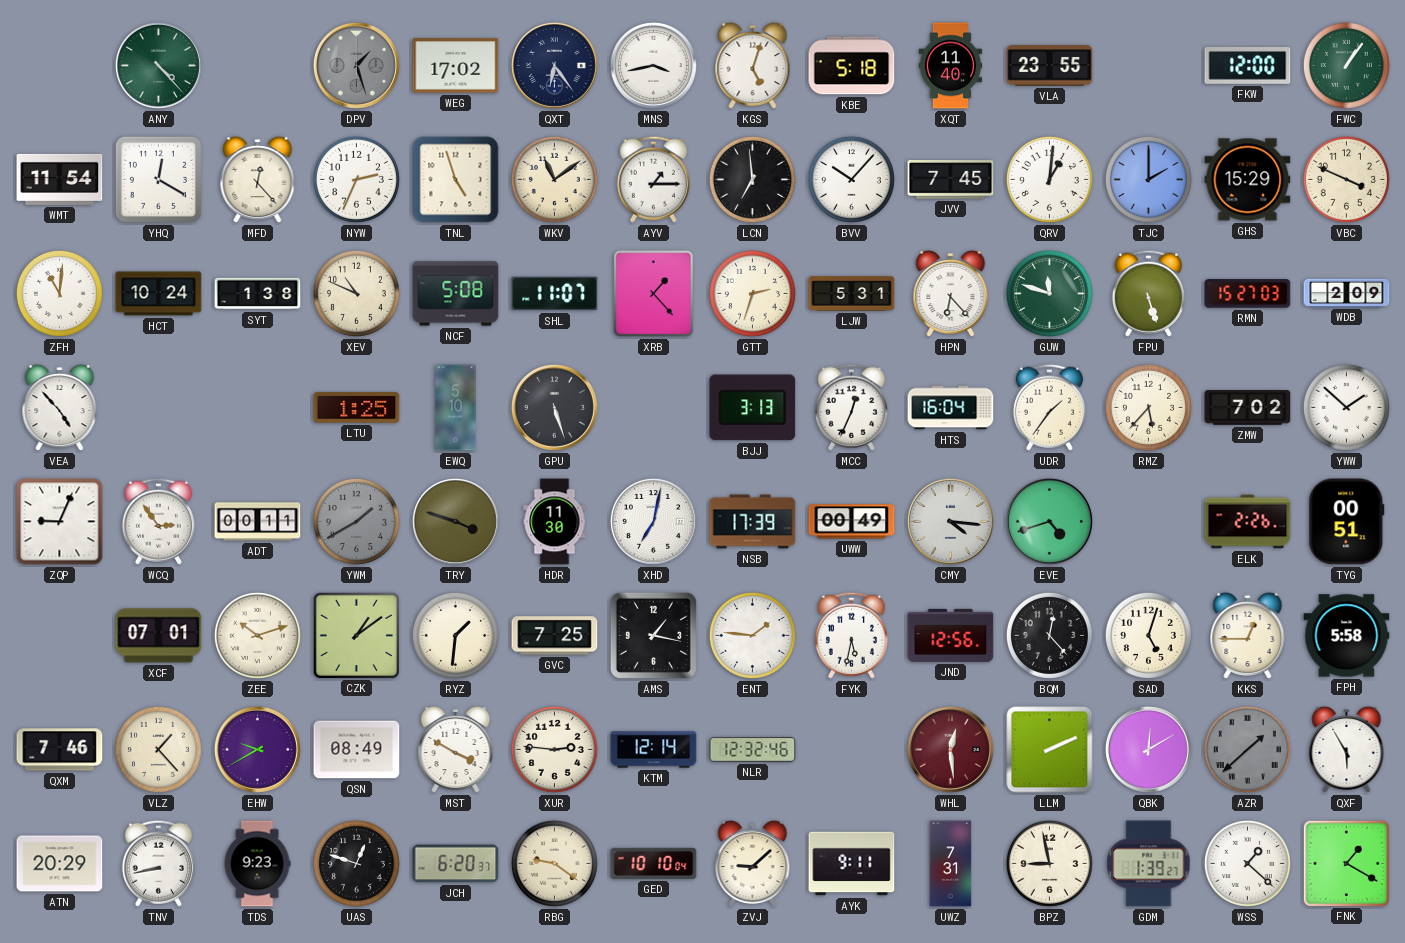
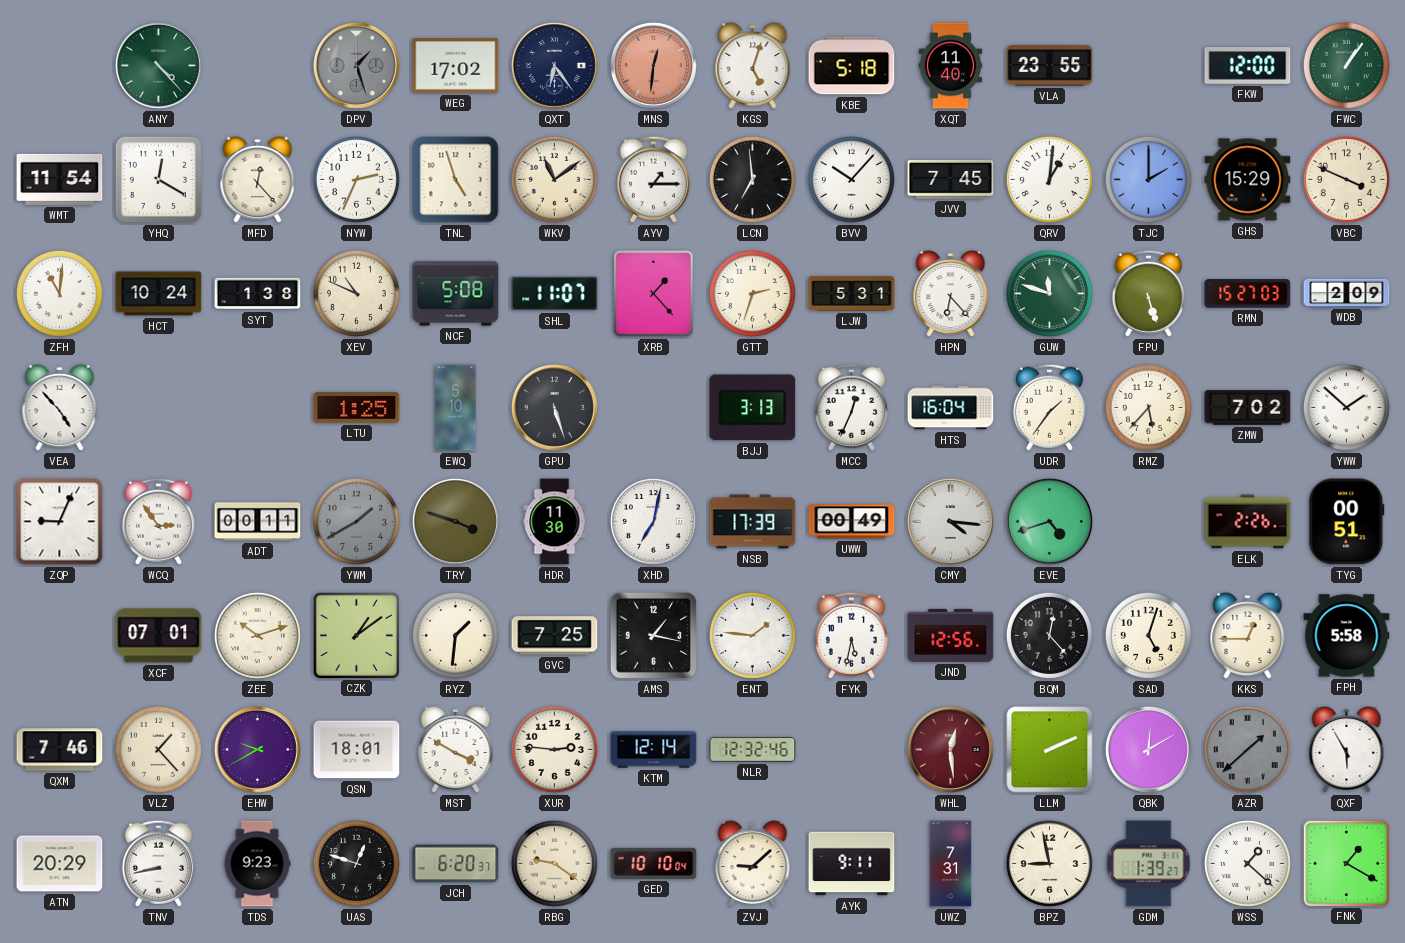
MNS: 3:43 -> 12:31 (653, 65)
MNS dial: white -> salmon (653, 65)
QSN: 08:49 -> 18:01 (357, 750)
